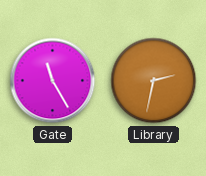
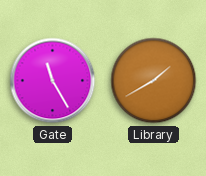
Library: 2:32 -> 1:40 (154, 81)
